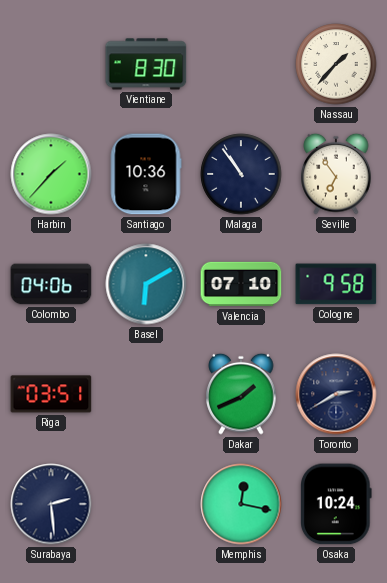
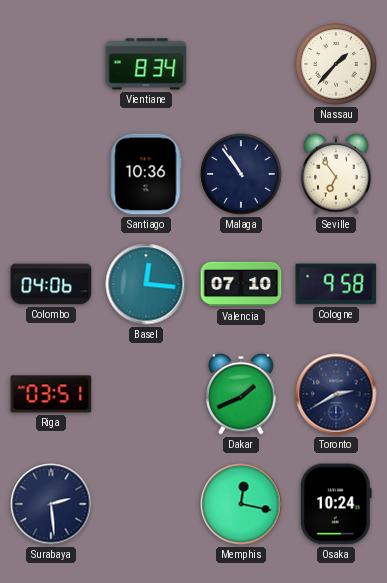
Vientiane: 8:30 -> 8:34 (146, 64)
Harbin: 1:37 -> none (51, 174)
Basel: 6:10 -> 12:16 (146, 284)
